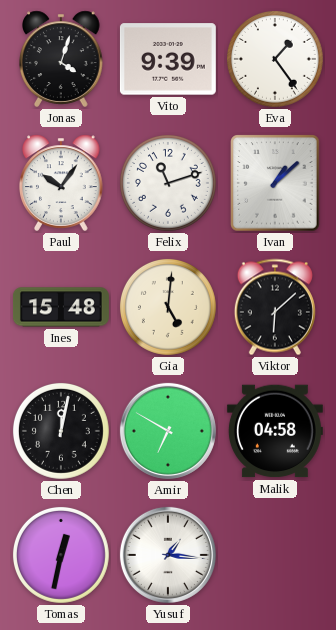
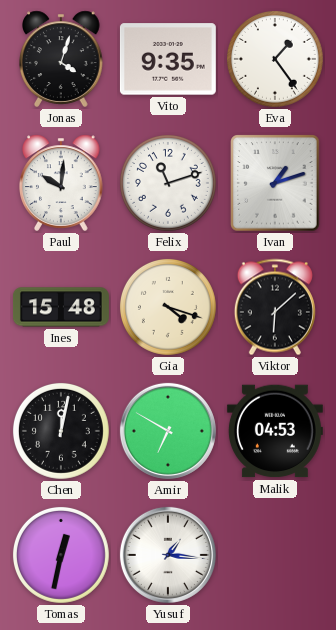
Vito: 9:39 -> 9:35 (168, 59)
Paul: 10:06 -> 10:01 (61, 183)
Ivan: 1:08 -> 1:12 (275, 183)
Gia: 5:01 -> 4:18 (168, 307)
Malik: 04:58 -> 04:53 (275, 431)
